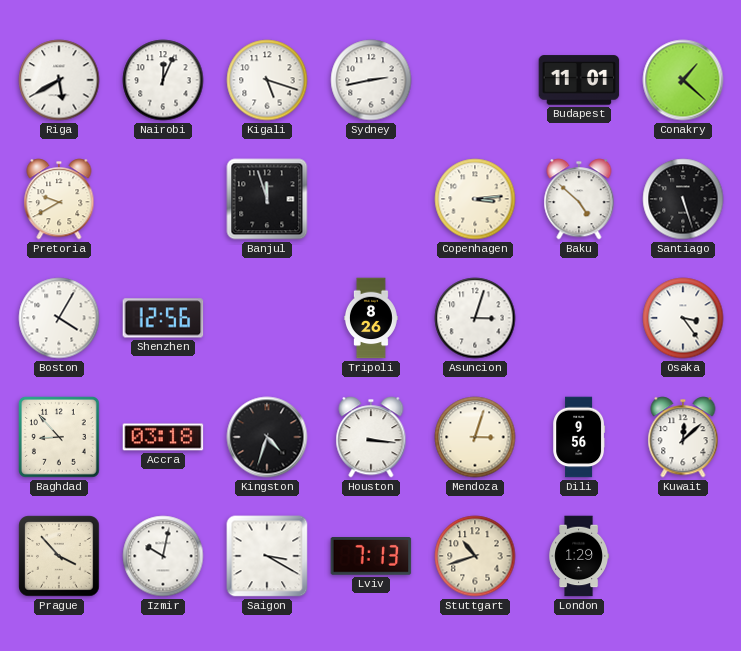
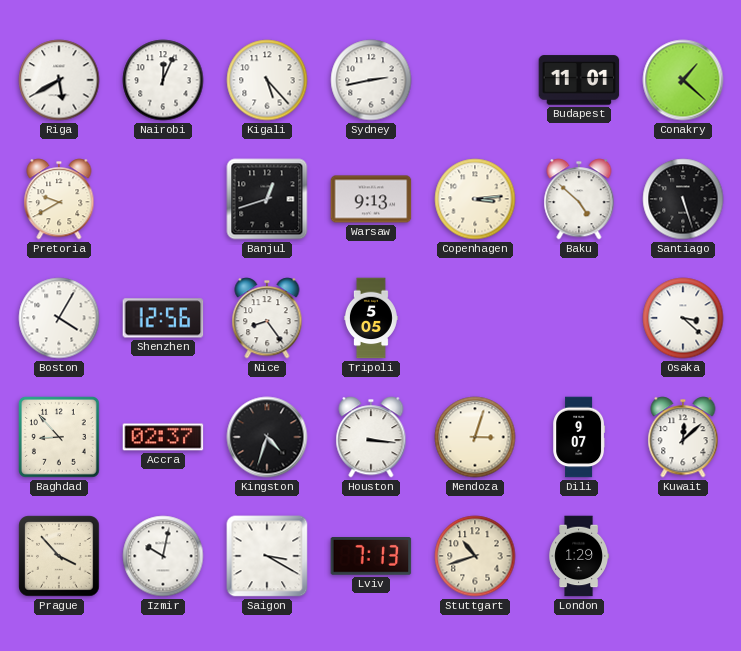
Kigali: 5:18 -> 5:23 (267, 80)
Banjul: 11:57 -> 12:42 (267, 199)
Warsaw: none -> 9:13 (371, 199)
Nice: none -> 8:24 (267, 318)
Tripoli: 8:26 -> 5:05 (371, 318)
Asuncion: 3:03 -> none (475, 318)
Osaka: 3:24 -> 3:22 (683, 318)
Accra: 03:18 -> 02:37 (163, 437)
Dili: 9:56 -> 9:07 (579, 437)
